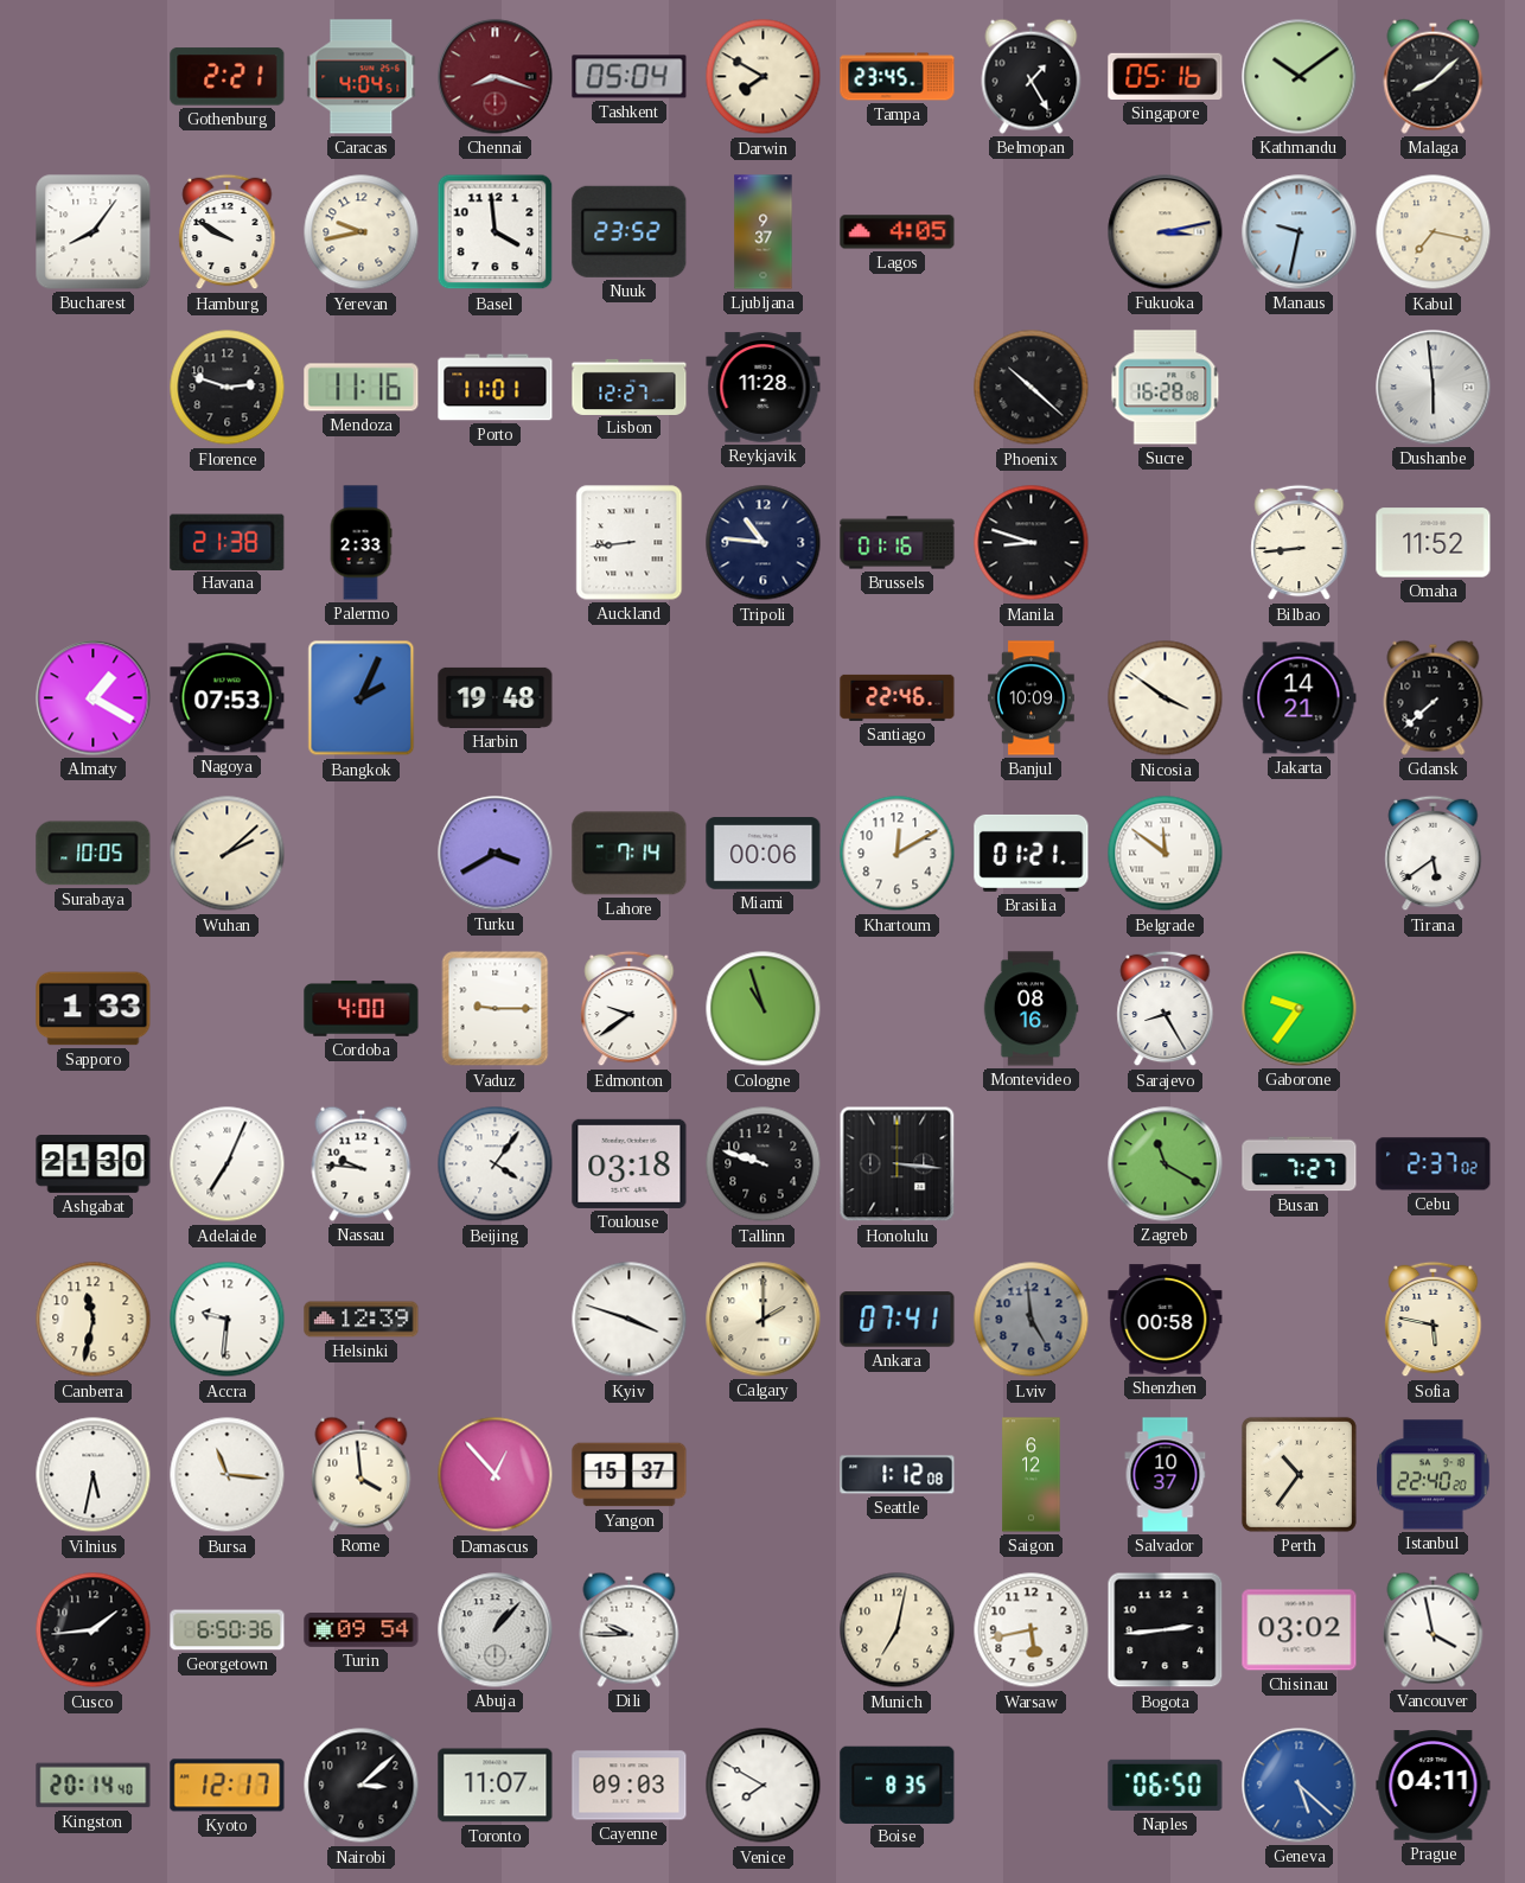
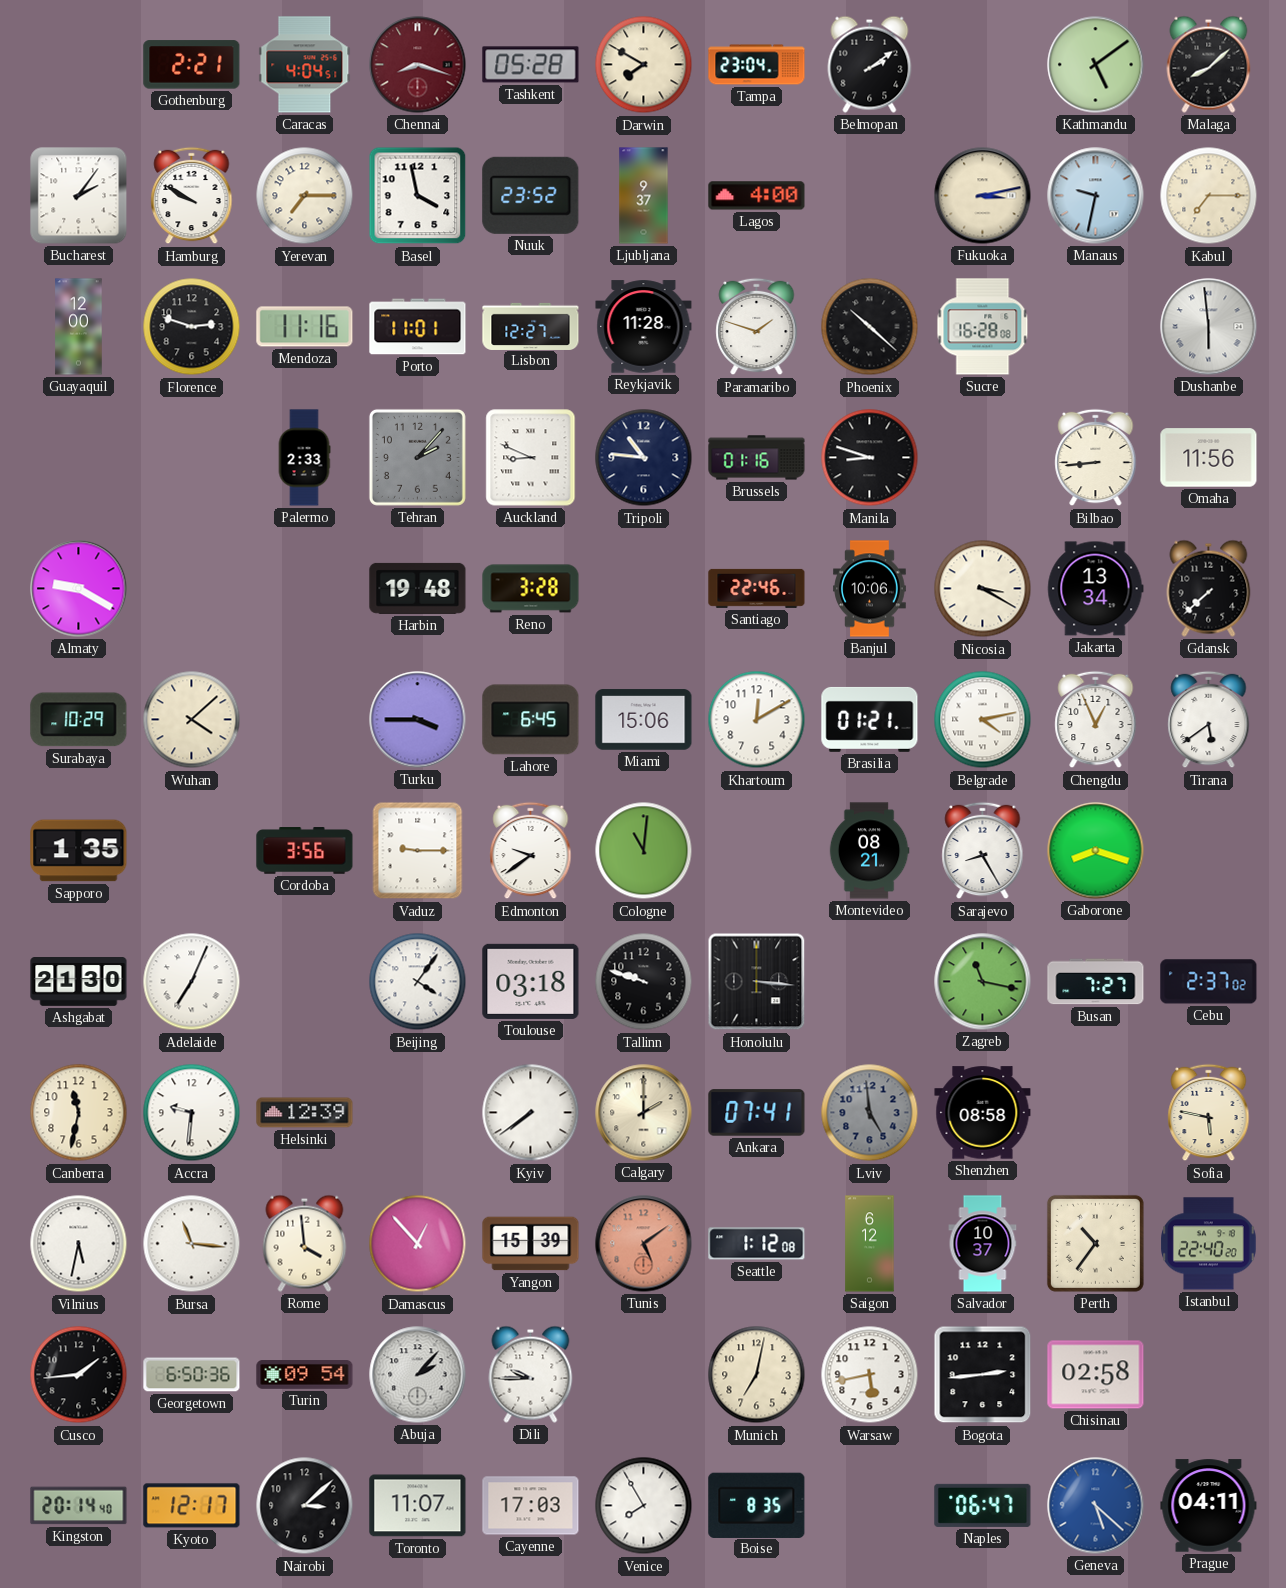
Tashkent: 05:04 -> 05:28 (531, 65)
Tampa: 23:45 -> 23:04 (757, 65)
Belmopan: 1:25 -> 2:09 (870, 64)
Singapore: 05:16 -> none (1166, 76)
Kathmandu: 10:09 -> 5:09 (1096, 65)
Bucharest: 8:06 -> 2:06 (79, 196)
Yerevan: 9:43 -> 7:15 (305, 196)
Basel: 3:59 -> 3:58 (418, 196)
Lagos: 4:05 -> 4:00 (757, 196)
Kabul: 7:17 -> 7:15 (1209, 196)
Guayaquil: none -> 12:00 (79, 327)
Paramaribo: none -> 1:48 (757, 327)
Havana: 21:38 -> none (228, 542)
Tehran: none -> 2:07 (417, 457)
Auckland: 8:44 -> 8:49 (531, 458)
Omaha: 11:52 -> 11:56 (1209, 458)
Almaty: 1:20 -> 9:20 (79, 589)
Nagoya: 07:53 -> none (228, 698)
Bangkok: 2:04 -> none (362, 698)
Reno: none -> 3:28 (531, 589)
Banjul: 10:09 -> 10:06 (870, 589)
Nicosia: 3:51 -> 3:20 (983, 589)
Jakarta: 14:21 -> 13:34 (1096, 589)
Surabaya: 10:05 -> 10:29 (79, 720)
Wuhan: 2:08 -> 4:08 (192, 720)
Turku: 3:40 -> 3:45 (418, 720)
Lahore: 7:14 -> 6:45 (531, 720)
Miami: 00:06 -> 15:06 (644, 720)
Belgrade: 11:51 -> 4:13 (983, 720)
Chengdu: none -> 12:56 (1096, 720)
Sapporo: 1:33 -> 1:35 (79, 851)
Cordoba: 4:00 -> 3:56 (305, 851)
Cologne: 10:57 -> 11:01 (644, 851)
Montevideo: 08:16 -> 08:21 (869, 851)
Gaborone: 9:36 -> 8:18 (1096, 851)
Nassau: 9:46 -> none (362, 1163)
Zagreb: 11:20 -> 11:17 (983, 982)
Kyiv: 3:48 -> 7:39 (531, 1113)
Shenzhen: 00:58 -> 08:58 (983, 1113)
Yangon: 15:37 -> 15:39 (531, 1244)
Tunis: none -> 5:09 (644, 1244)
Abuja: 1:07 -> 2:07 (418, 1375)
Chisinau: 03:02 -> 02:58 (1096, 1375)
Vancouver: 3:58 -> none (1434, 1629)
Cayenne: 09:03 -> 17:03 (531, 1506)
Venice: 7:50 -> 7:55 (644, 1506)
Naples: 06:50 -> 06:47 (983, 1505)
